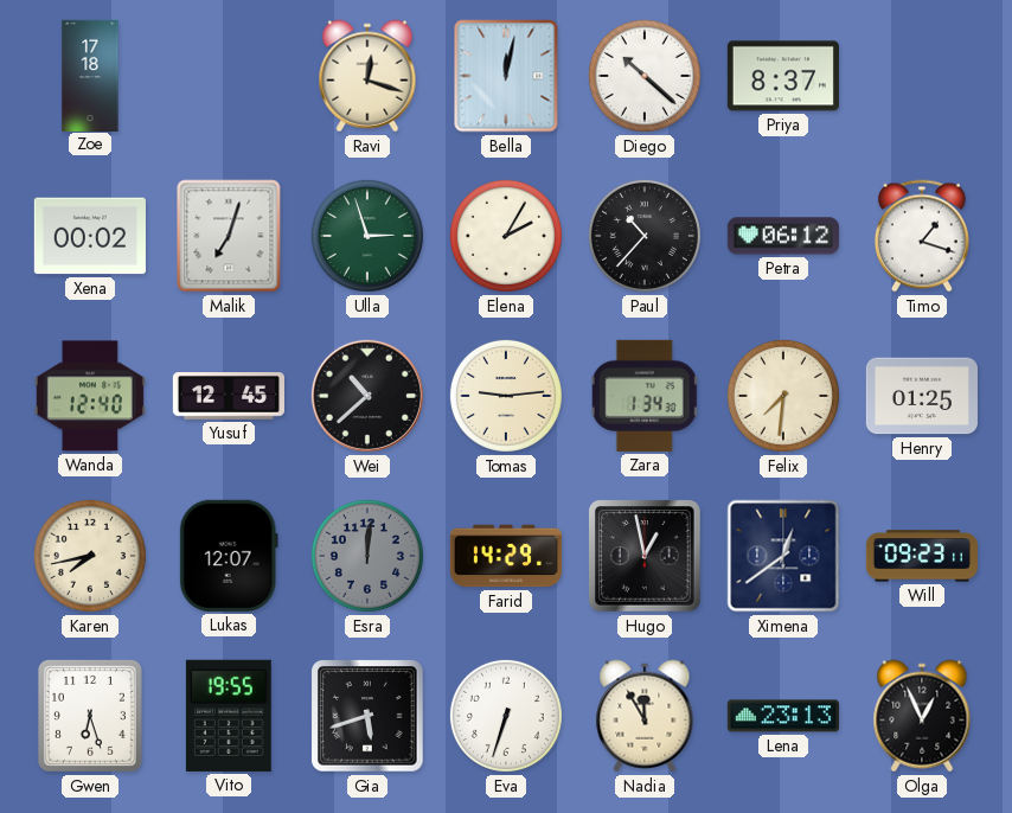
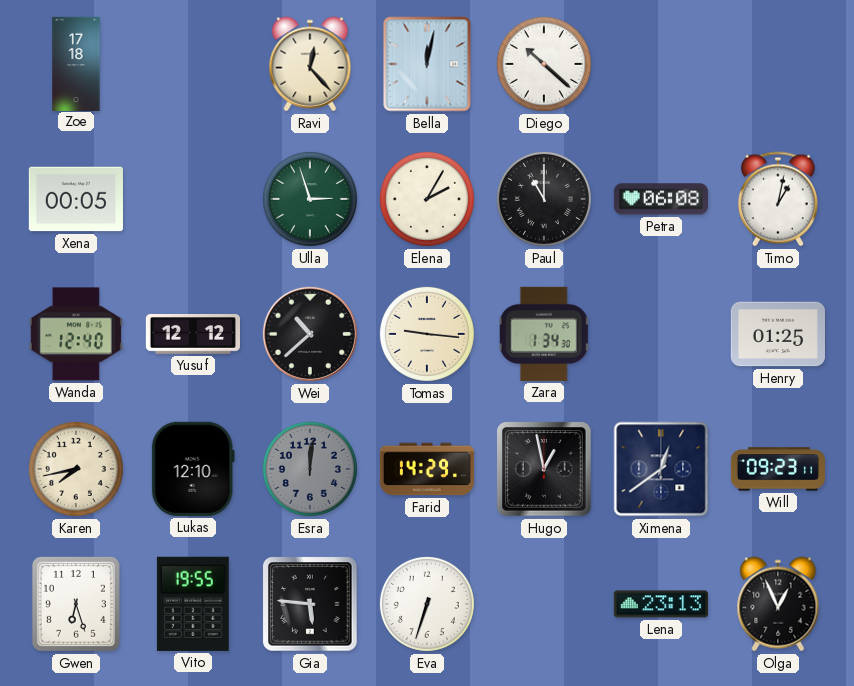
Ravi: 12:18 -> 12:23 (310, 64)
Priya: 8:37 -> none (783, 76)
Xena: 00:02 -> 00:05 (76, 199)
Malik: 7:03 -> none (229, 236)
Paul: 10:37 -> 11:00 (544, 199)
Petra: 06:12 -> 06:08 (661, 199)
Timo: 1:18 -> 1:02 (778, 199)
Yusuf: 12:45 -> 12:12 (192, 335)
Tomas: 9:14 -> 9:16 (427, 334)
Felix: 7:31 -> none (783, 396)
Lukas: 12:07 -> 12:10 (193, 469)
Gia: 5:42 -> 5:46 (310, 604)
Nadia: 11:55 -> none (645, 716)
